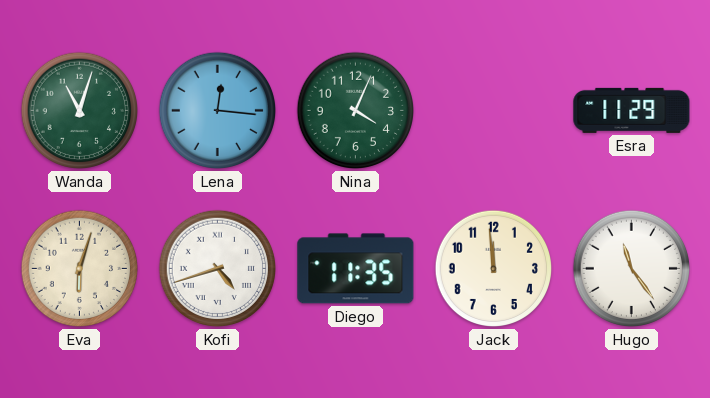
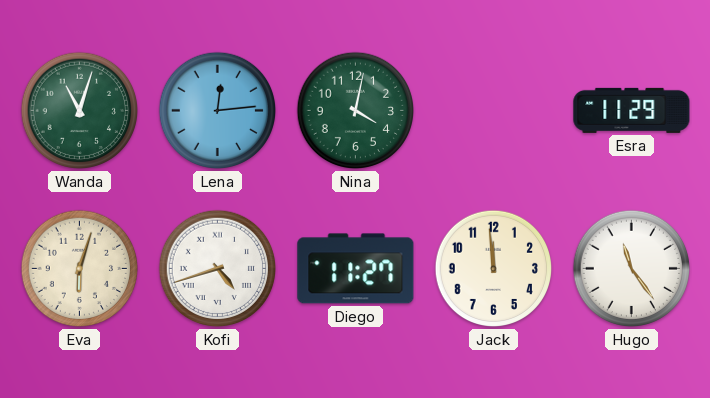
Lena: 12:16 -> 12:14 (218, 111)
Nina: 4:04 -> 4:02 (356, 111)
Diego: 11:35 -> 11:27 (356, 269)
